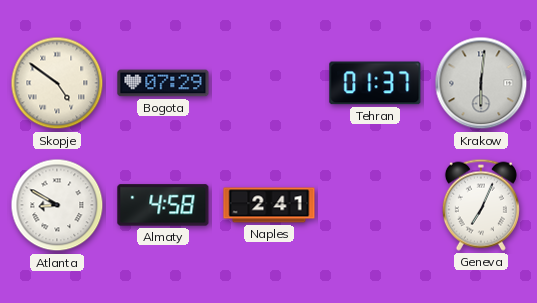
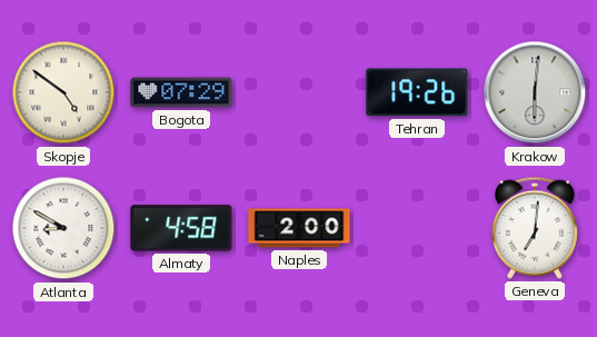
Tehran: 01:37 -> 19:26 (417, 92)
Naples: 2:41 -> 2:00 (299, 228)
Geneva: 7:04 -> 7:01 (535, 228)
